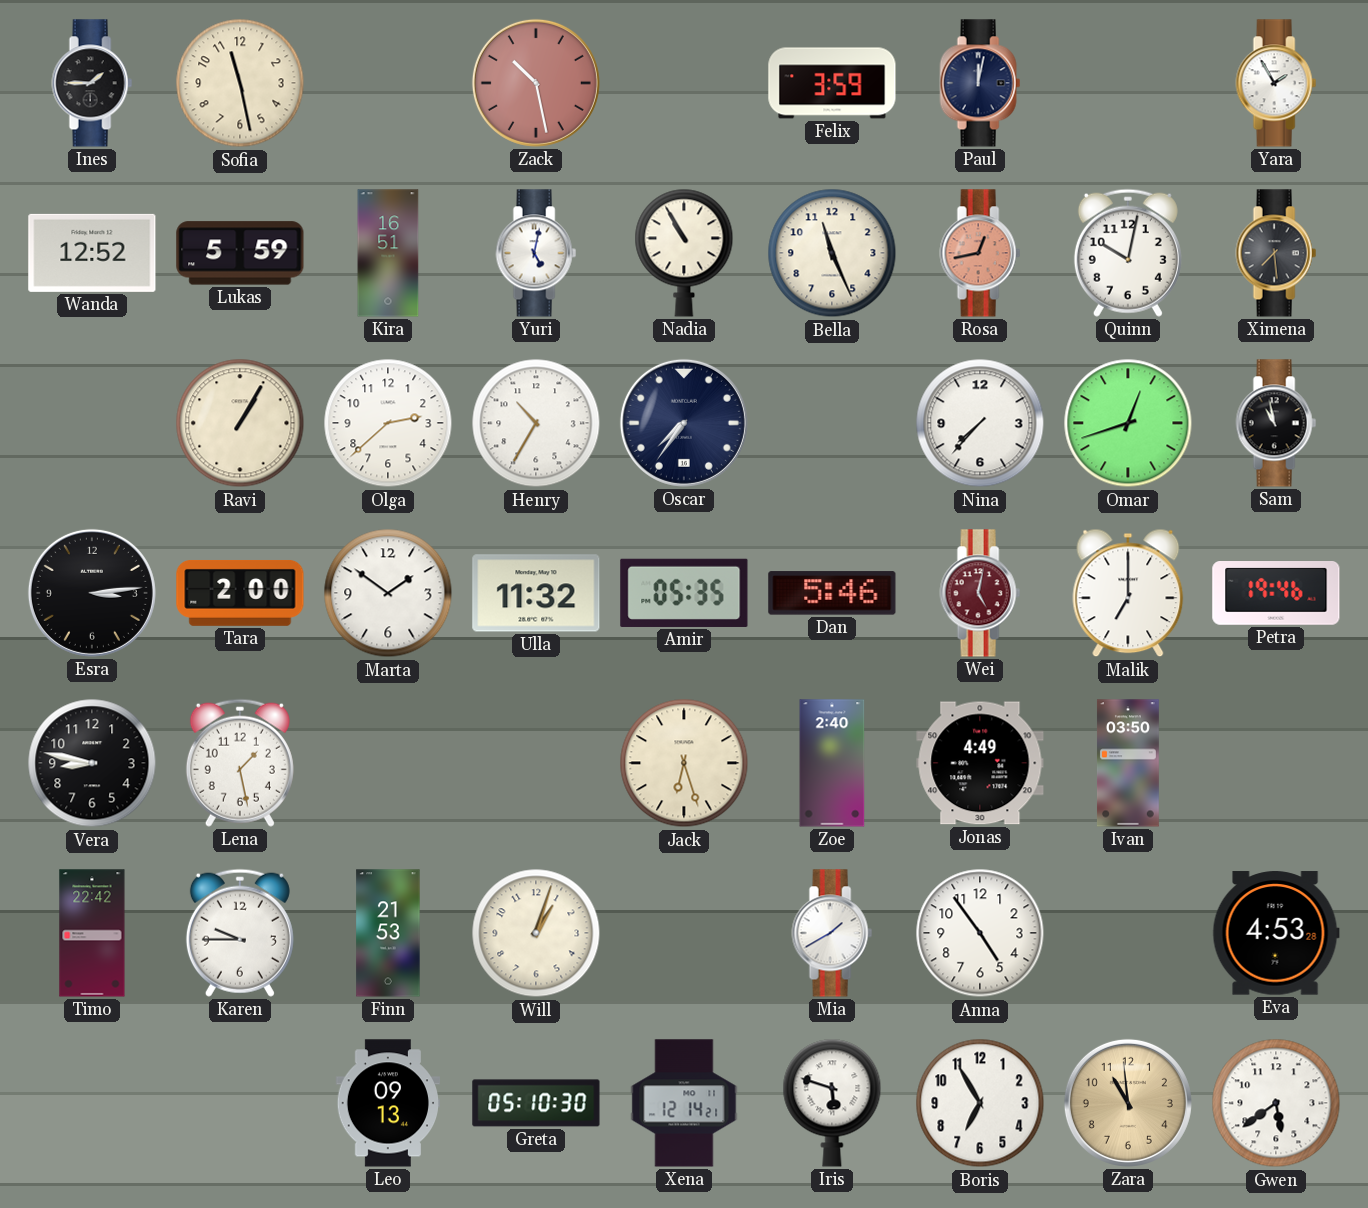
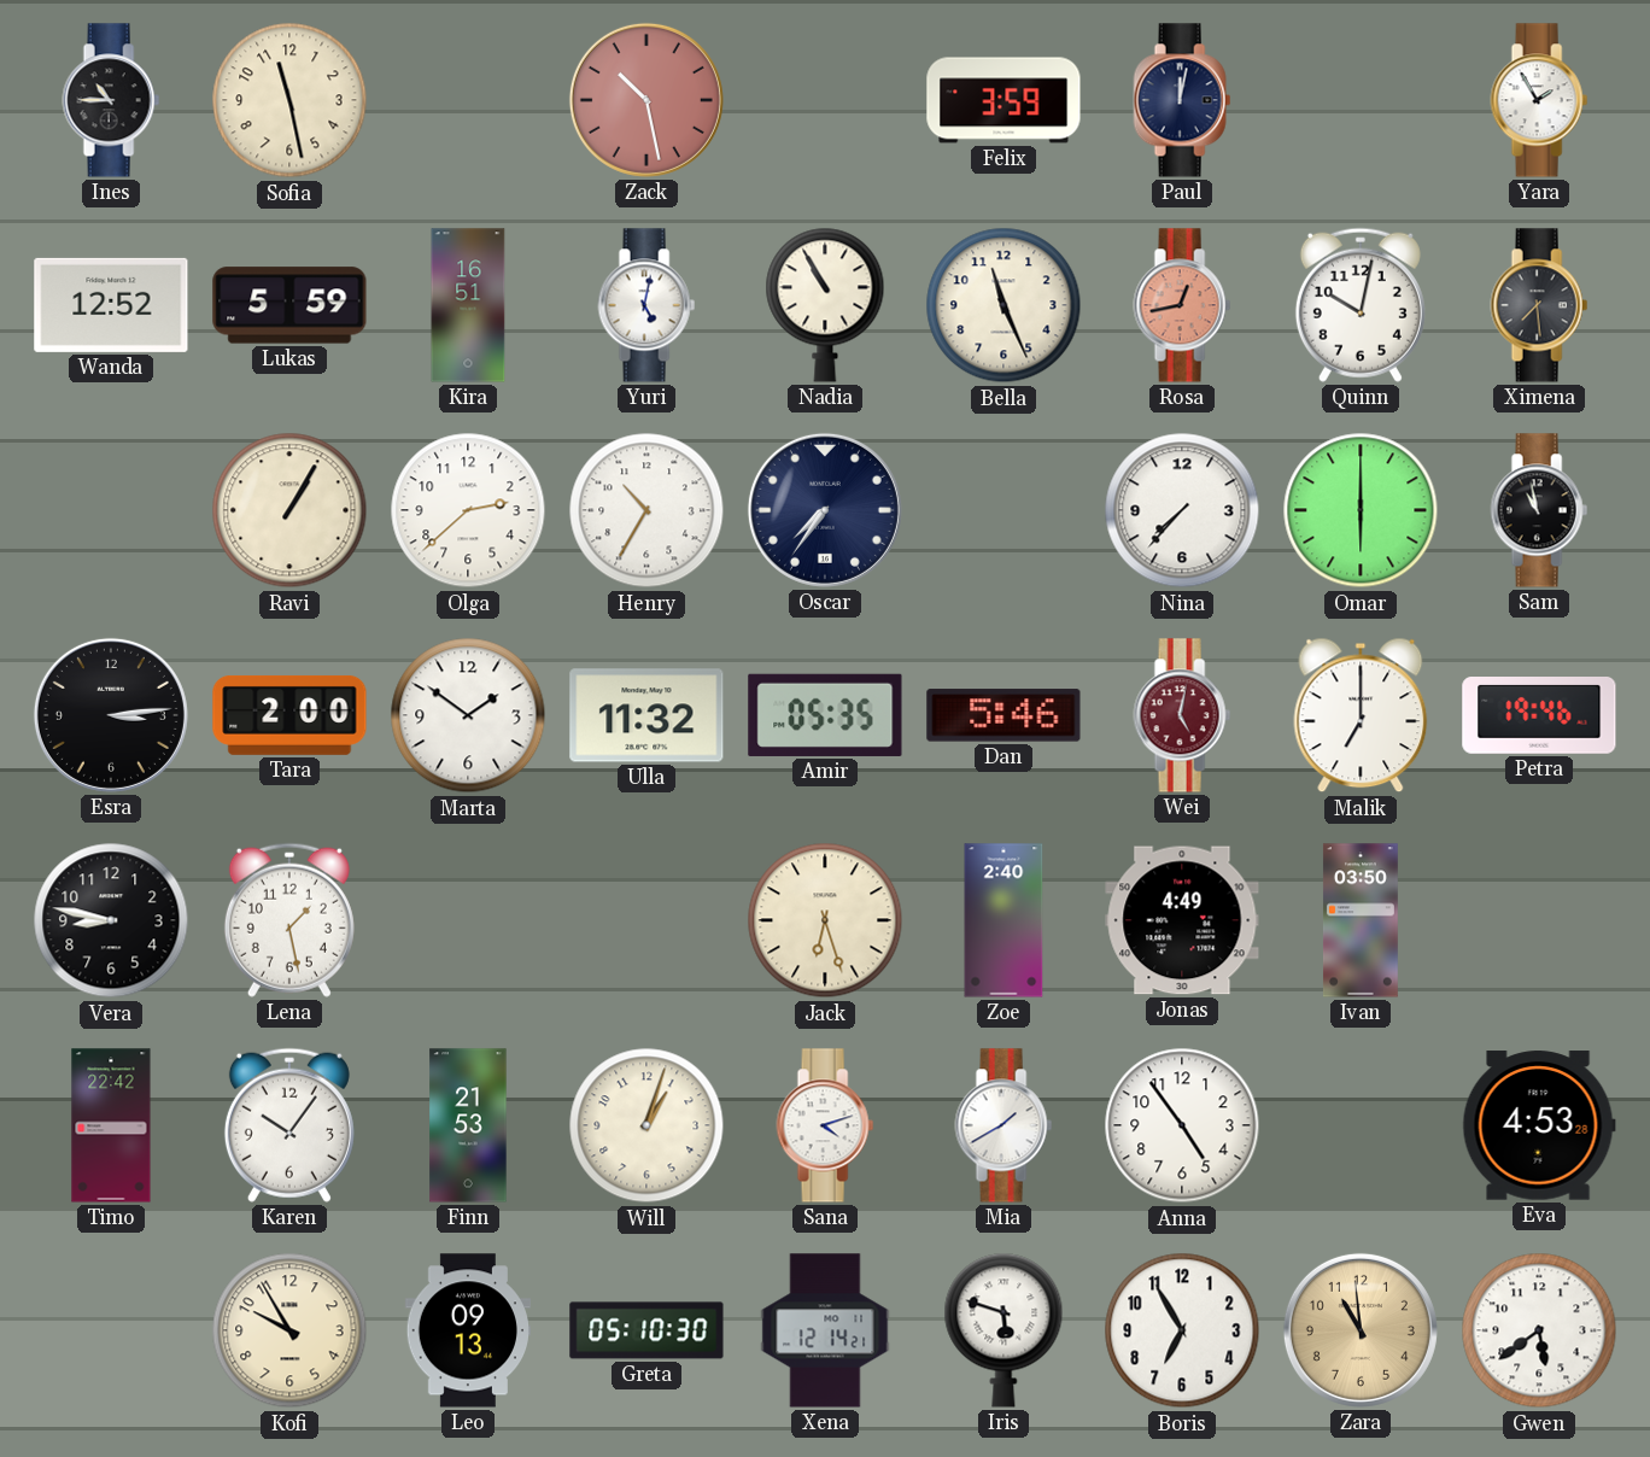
Ines: 1:45 -> 10:45 (111, 100)
Omar: 12:42 -> 6:00 (1361, 510)
Karen: 9:45 -> 10:06 (289, 1125)
Sana: none -> 4:12 (825, 1125)
Kofi: none -> 9:55 (289, 1330)
